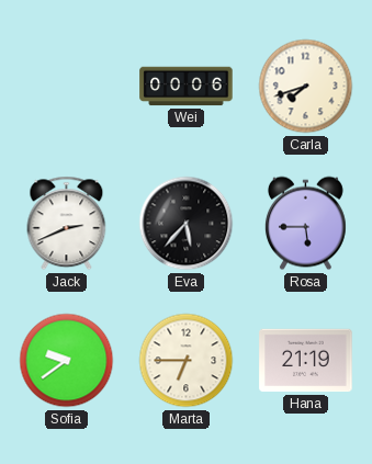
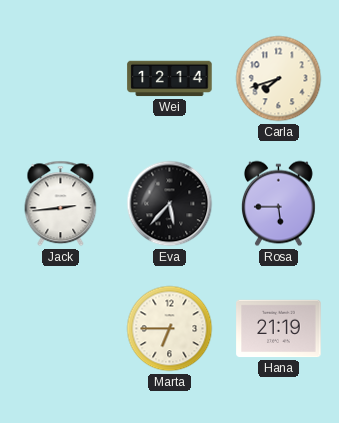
Wei: 00:06 -> 12:14 (170, 79)
Jack: 2:41 -> 2:44 (61, 204)
Sofia: 9:39 -> none (67, 361)
